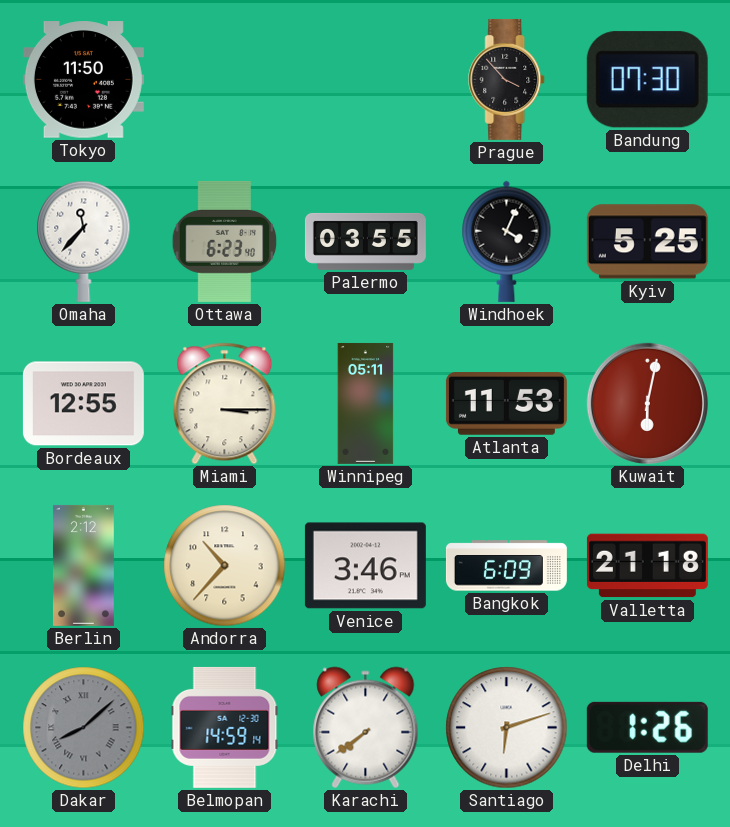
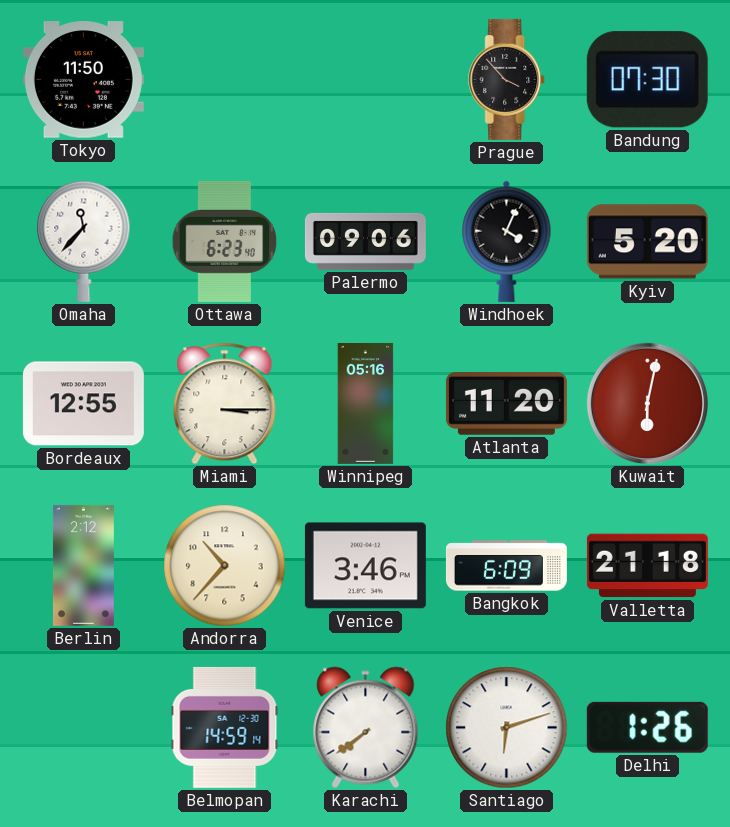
Palermo: 03:55 -> 09:06 (365, 241)
Kyiv: 5:25 -> 5:20 (647, 242)
Winnipeg: 05:11 -> 05:16 (366, 403)
Atlanta: 11:53 -> 11:20 (506, 404)
Dakar: 8:08 -> none (84, 728)
